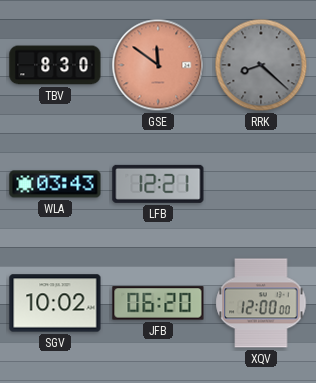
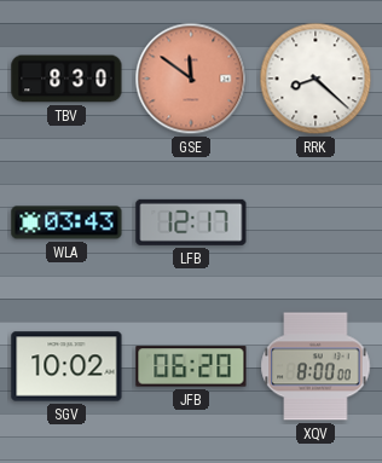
RRK dial: grey -> white (316, 79)
LFB: 12:21 -> 12:17 (191, 222)
XQV: 12:00 -> 8:00 (316, 366)
